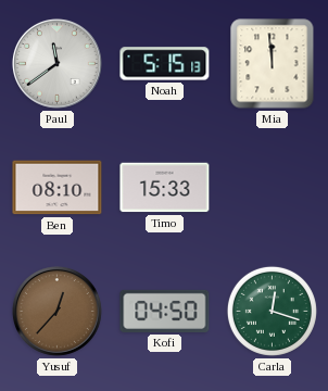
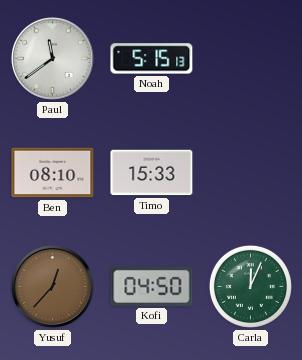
Mia: 11:59 -> none (273, 64)
Carla: 12:18 -> 12:04 (250, 286)
